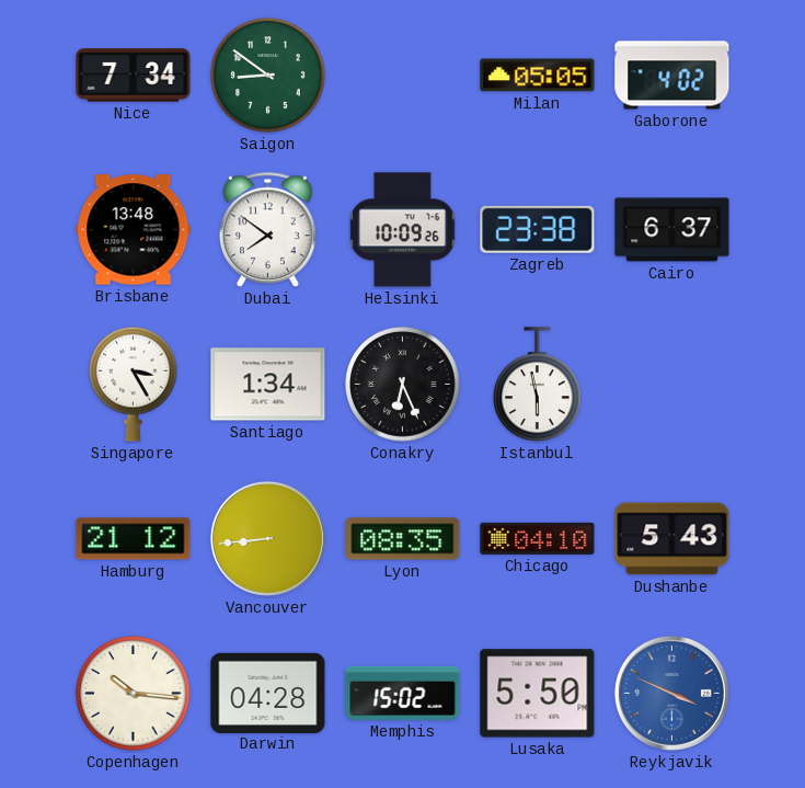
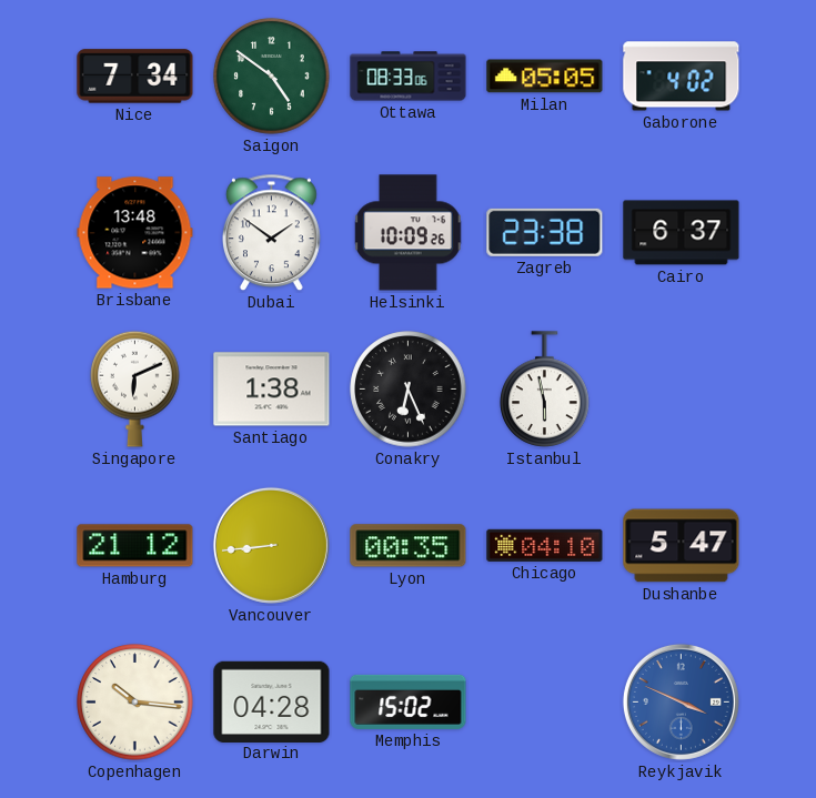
Saigon: 8:51 -> 4:51 (272, 77)
Ottawa: none -> 08:33 (409, 77)
Dubai: 7:51 -> 1:51 (272, 233)
Singapore: 3:25 -> 6:11 (135, 388)
Santiago: 1:34 -> 1:38 (272, 390)
Lyon: 08:35 -> 00:35 (409, 546)
Dushanbe: 5:43 -> 5:47 (682, 546)
Lusaka: 5:50 -> none (538, 694)
